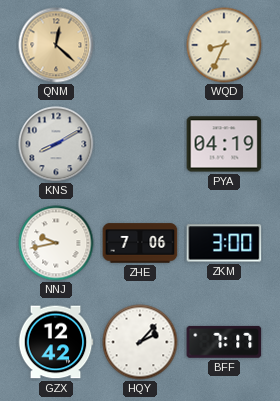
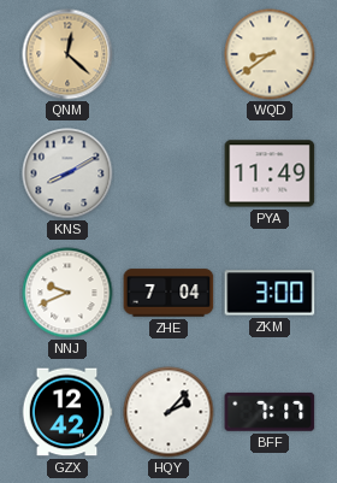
WQD: 8:34 -> 8:39 (270, 54)
PYA: 04:19 -> 11:49 (270, 173)
NNJ: 9:43 -> 9:41 (67, 293)
ZHE: 7:06 -> 7:04 (168, 293)
